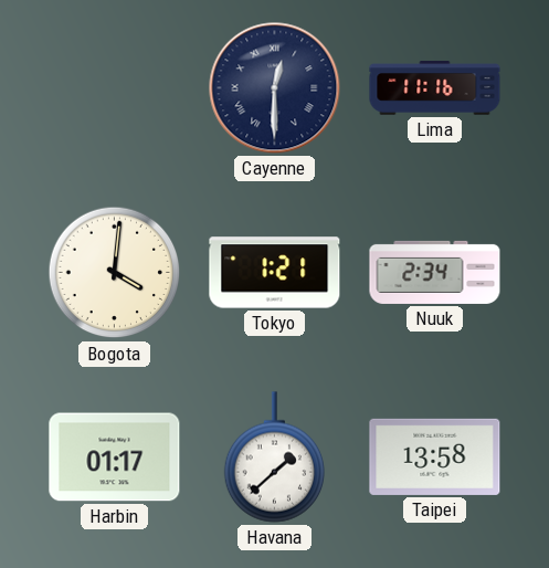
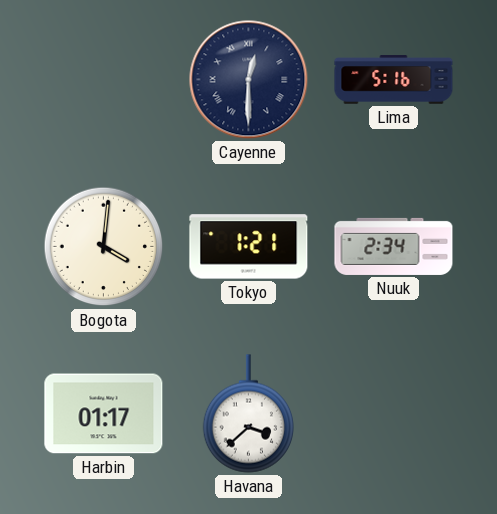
Lima: 11:16 -> 5:16 (394, 80)
Havana: 1:38 -> 3:38 (248, 414)
Taipei: 13:58 -> none (435, 456)
